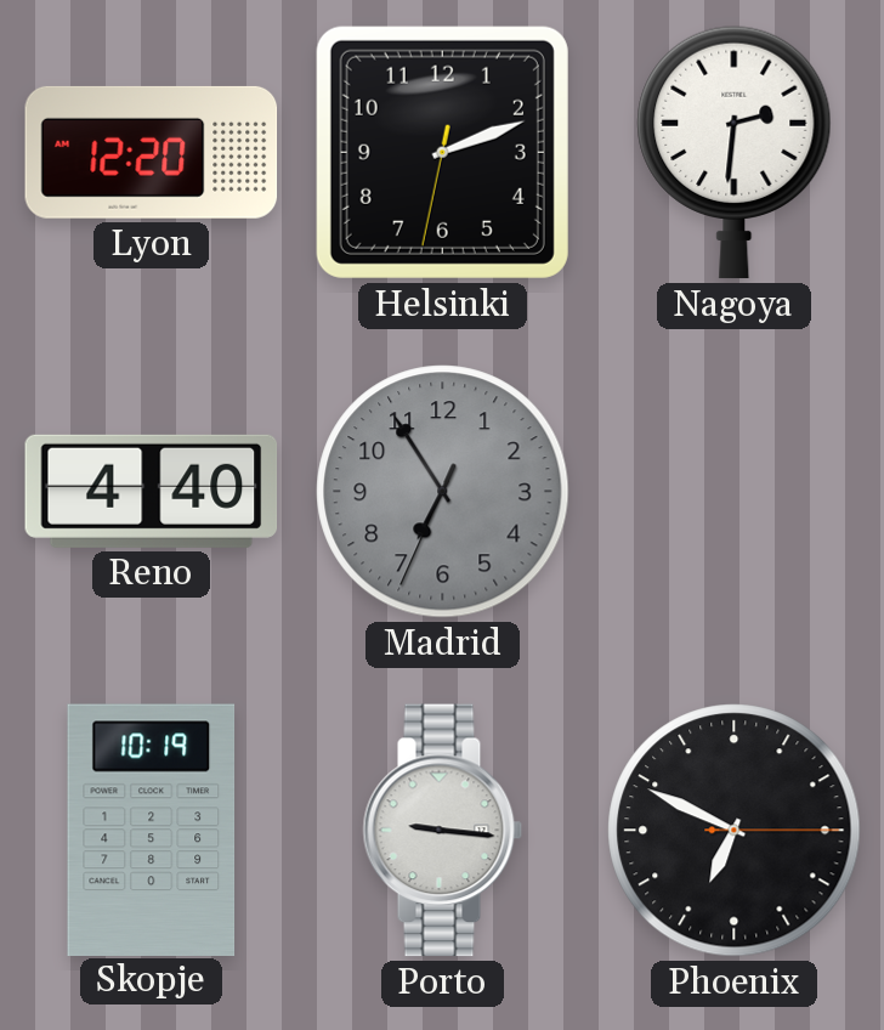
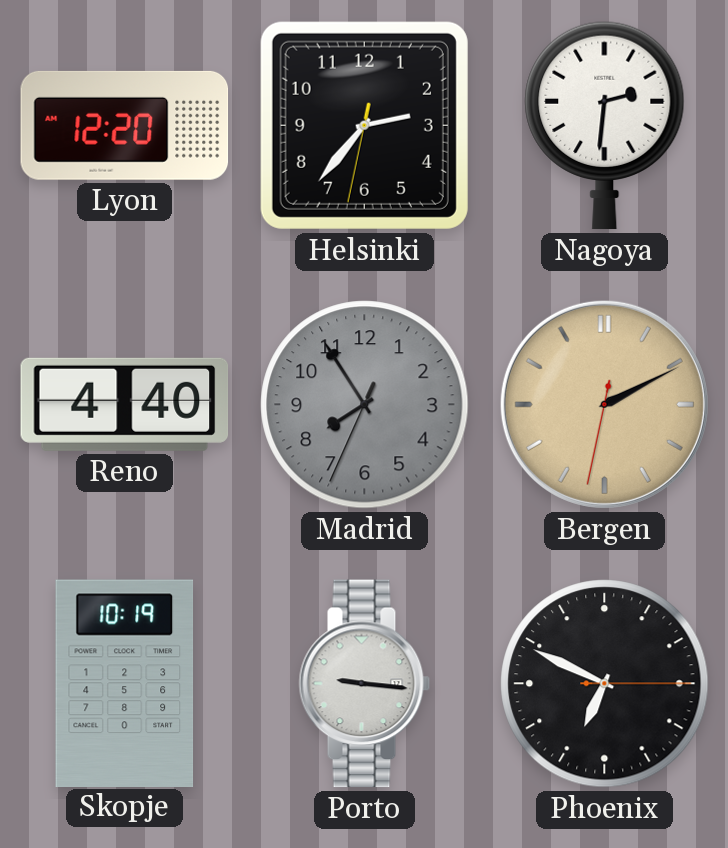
Helsinki: 2:11 -> 2:36 (364, 125)
Madrid: 6:54 -> 7:54 (365, 405)
Bergen: none -> 2:10 (604, 404)
